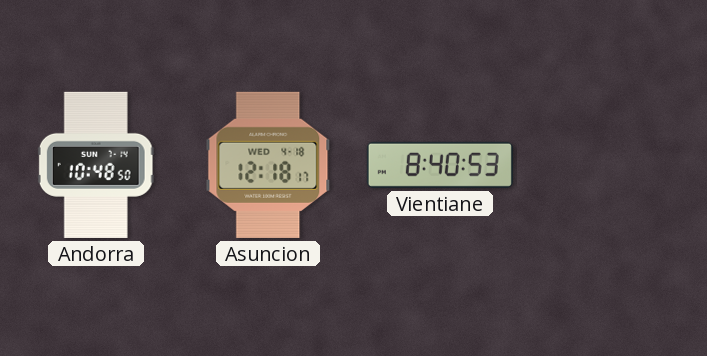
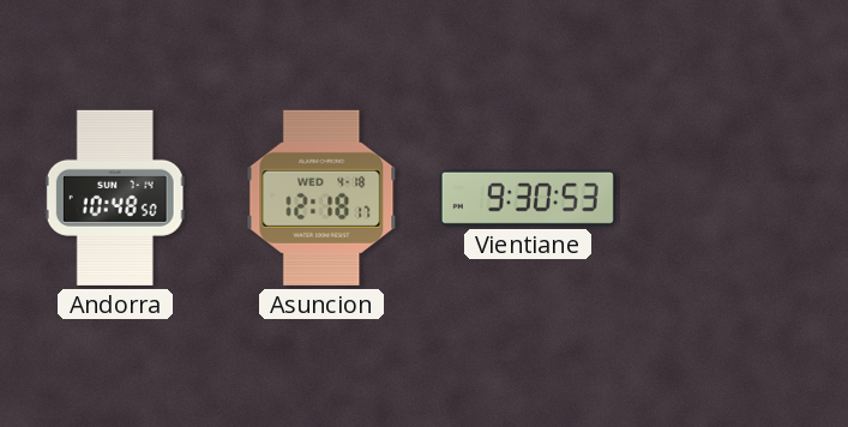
Vientiane: 8:40 -> 9:30 (528, 198)
